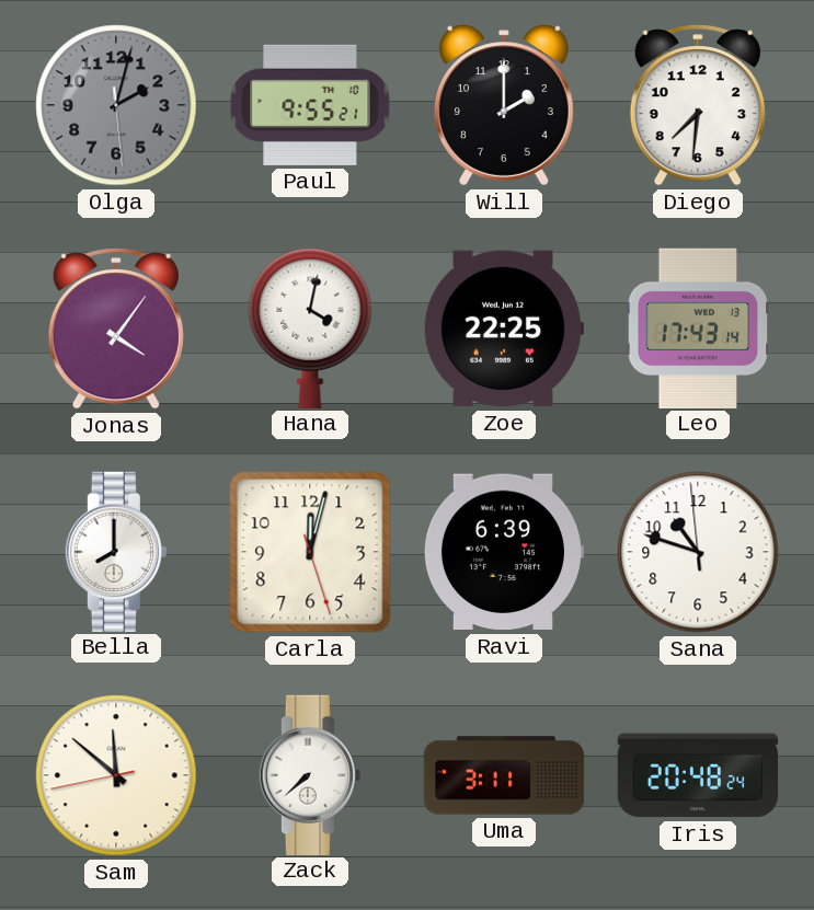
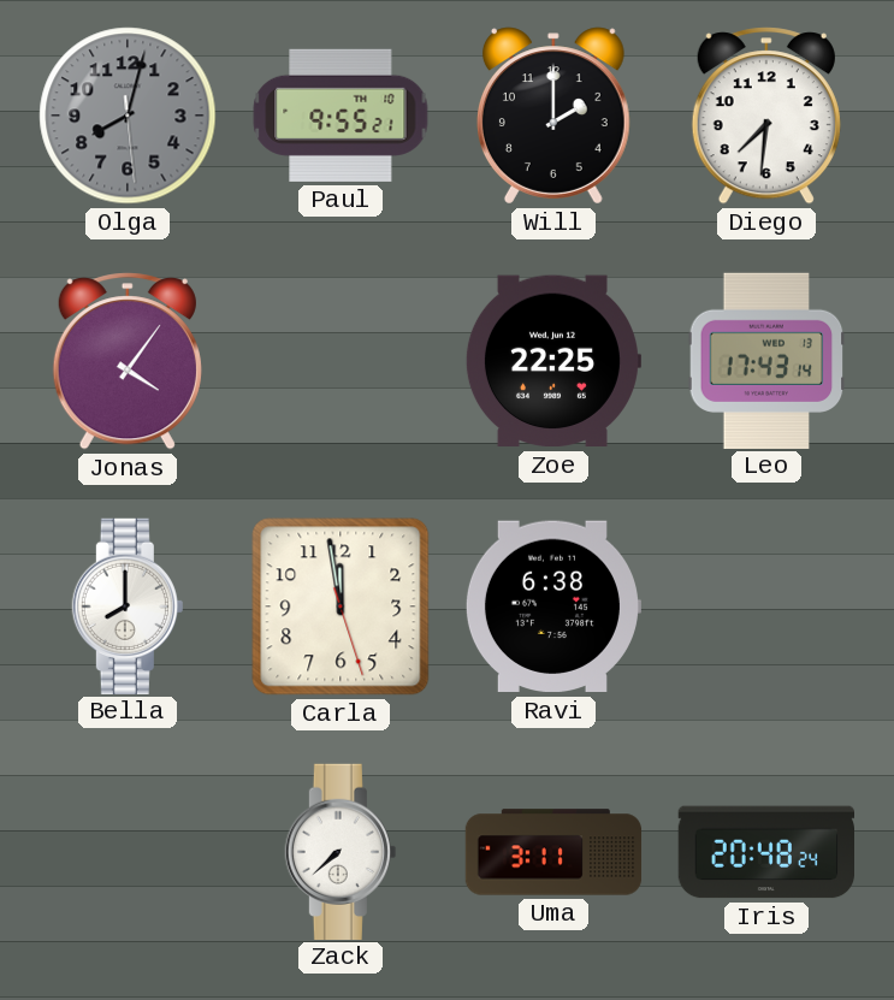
Olga: 2:02 -> 8:02 (128, 116)
Hana: 4:02 -> none (310, 327)
Carla: 12:02 -> 11:58 (341, 606)
Ravi: 6:39 -> 6:38 (552, 606)
Sana: 10:47 -> none (698, 552)
Sam: 11:51 -> none (116, 775)
